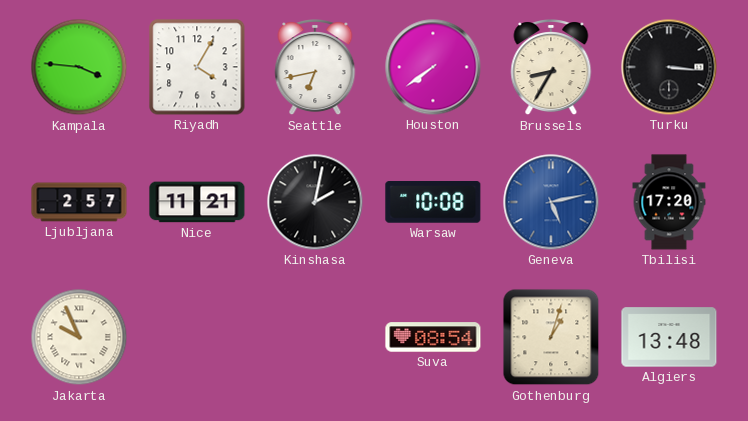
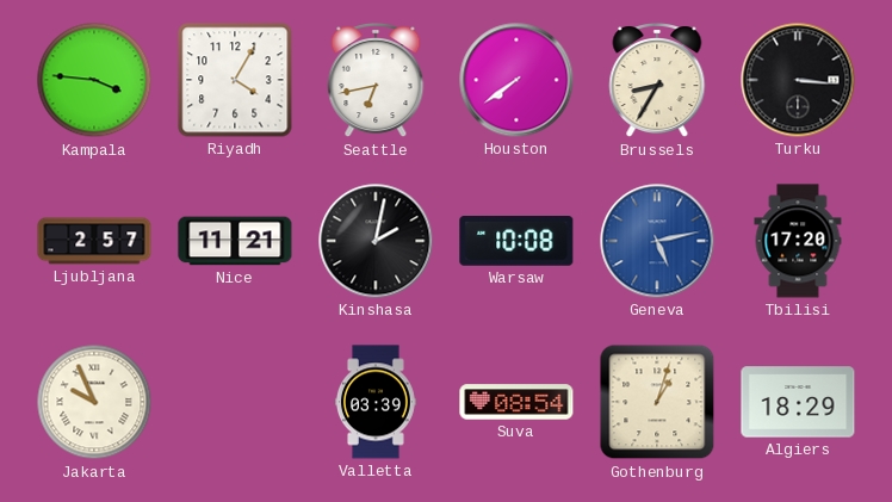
Valletta: none -> 03:39 (376, 402)
Algiers: 13:48 -> 18:29 (798, 402)
